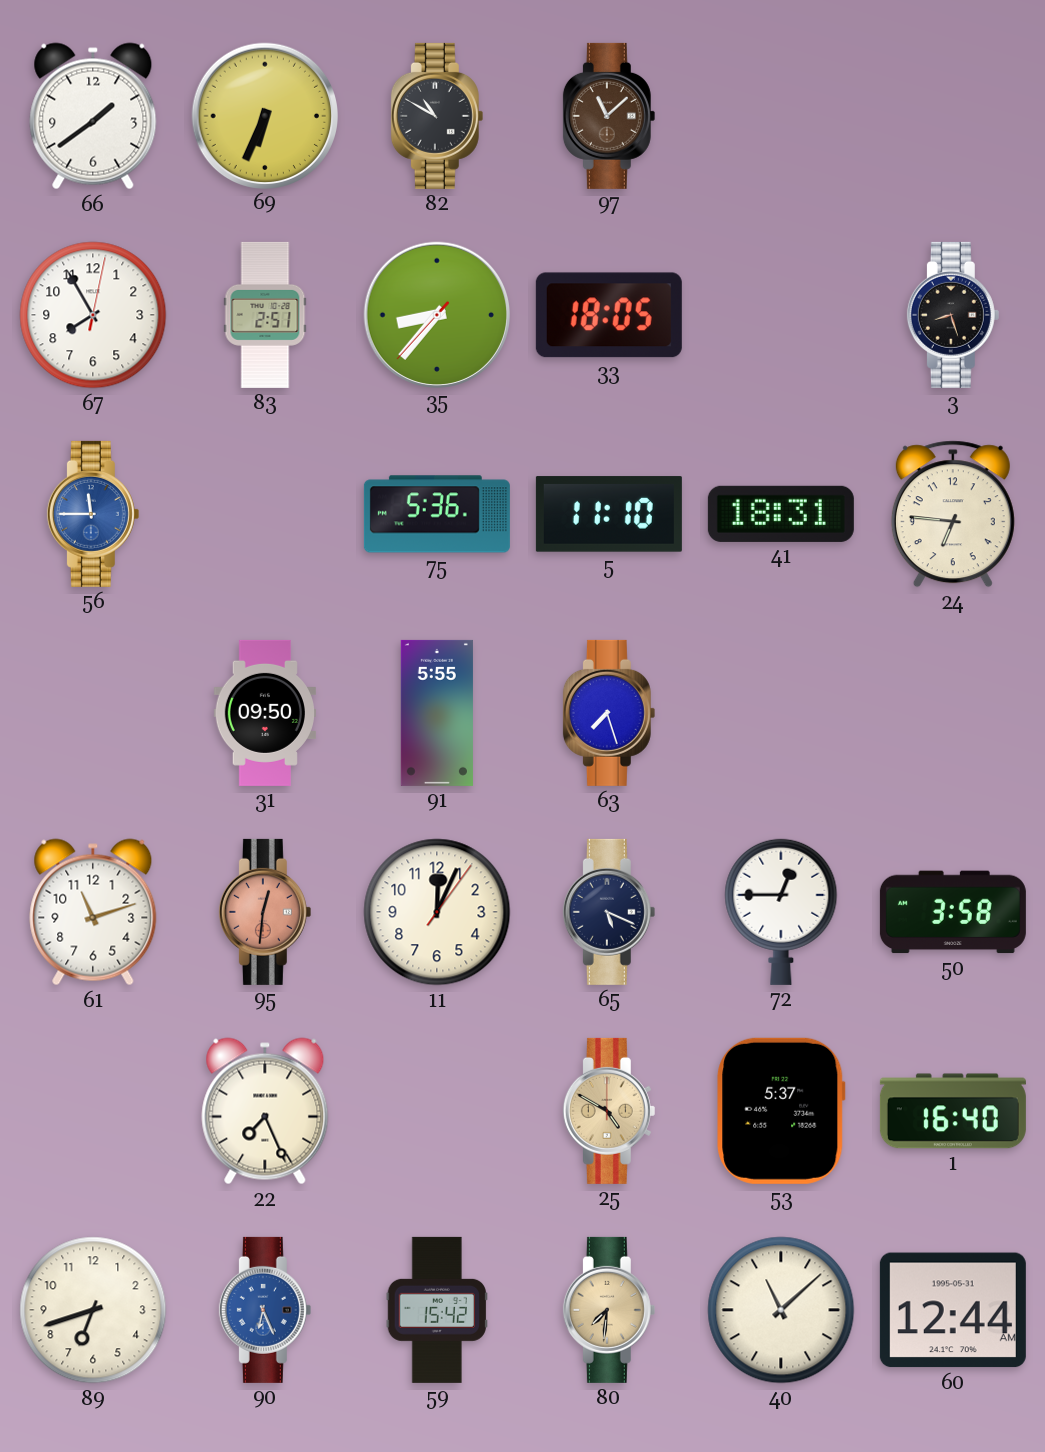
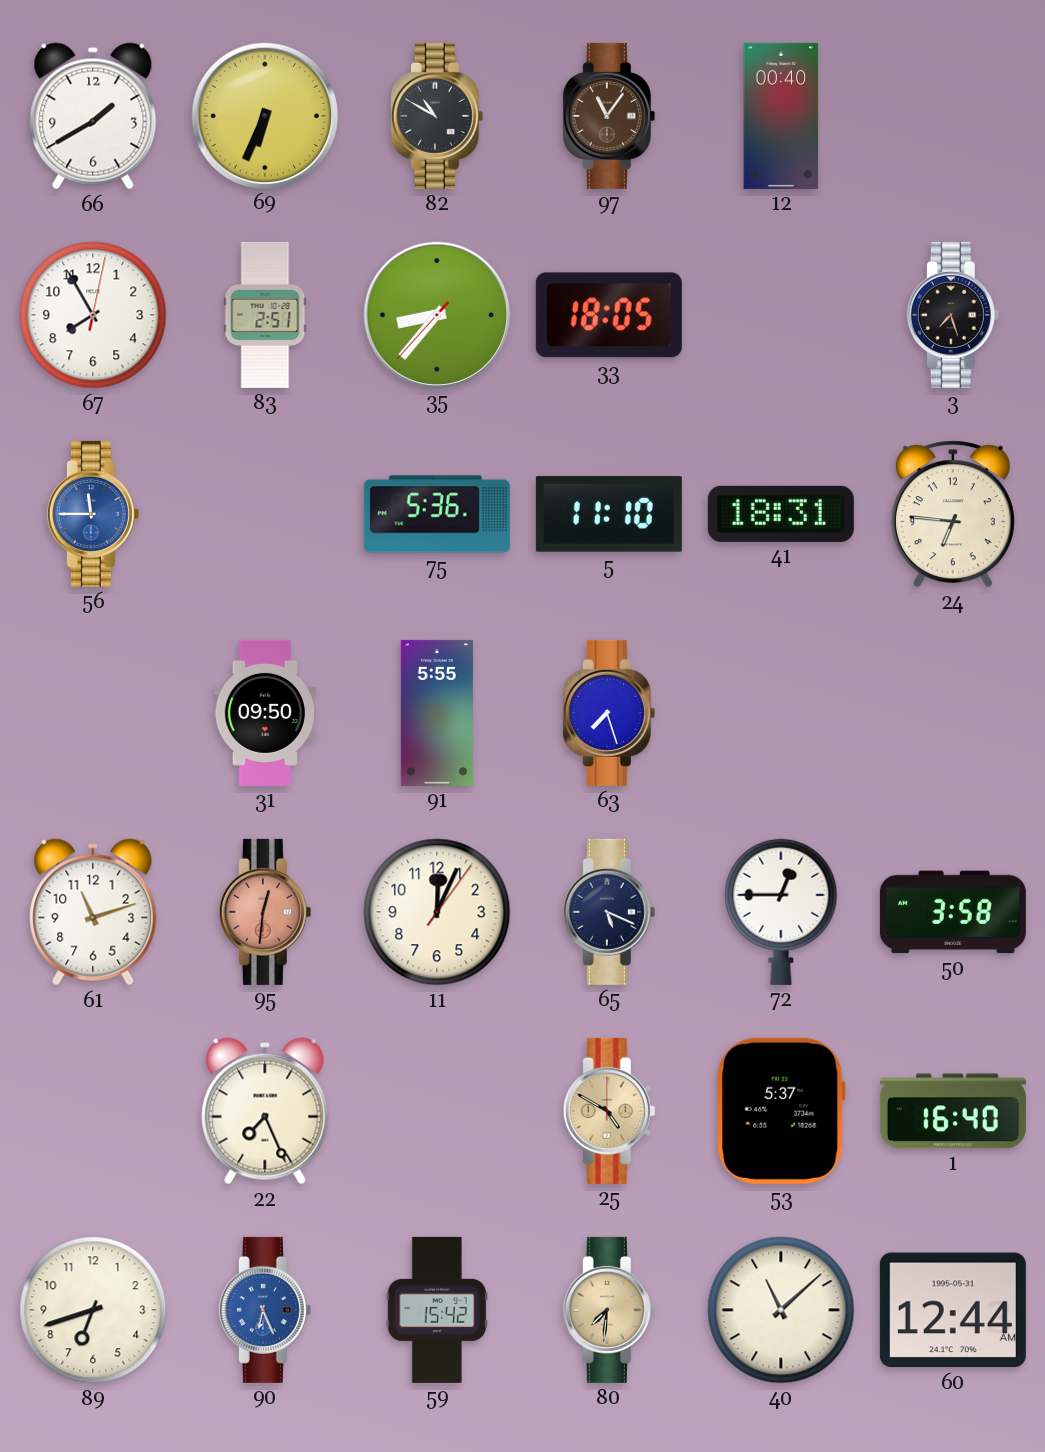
66: 1:39 -> 1:40 (93, 116)
97: 11:08 -> 11:06 (609, 116)
12: none -> 00:40 (781, 116)
3: 8:27 -> 7:27 (953, 315)
